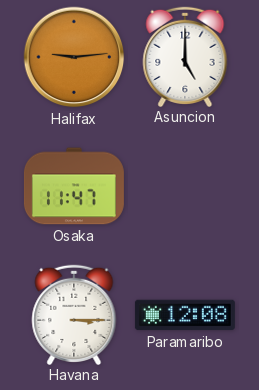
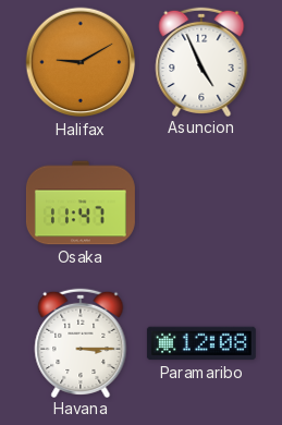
Halifax: 9:14 -> 9:10 (81, 62)
Asuncion: 5:00 -> 4:56 (201, 61)
